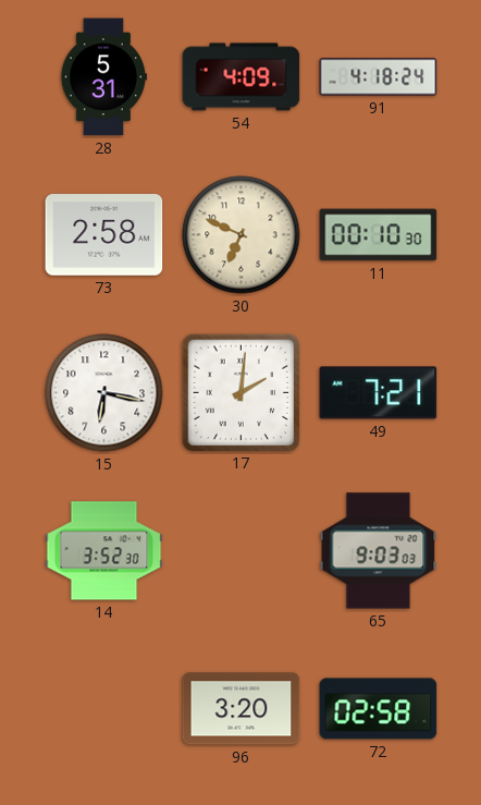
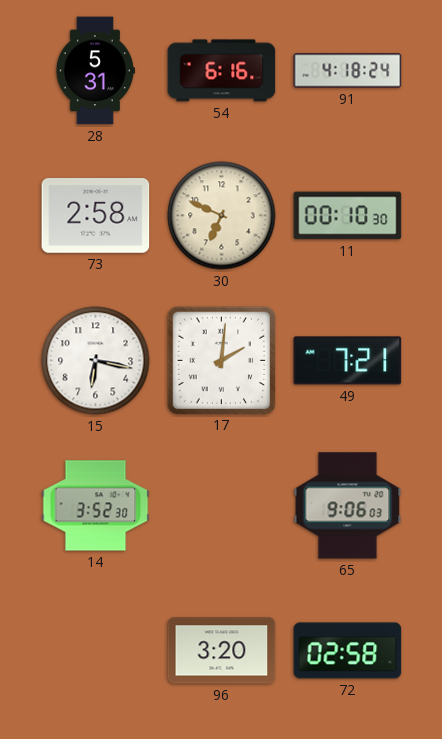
54: 4:09 -> 6:16 (222, 71)
65: 9:03 -> 9:06 (348, 506)
